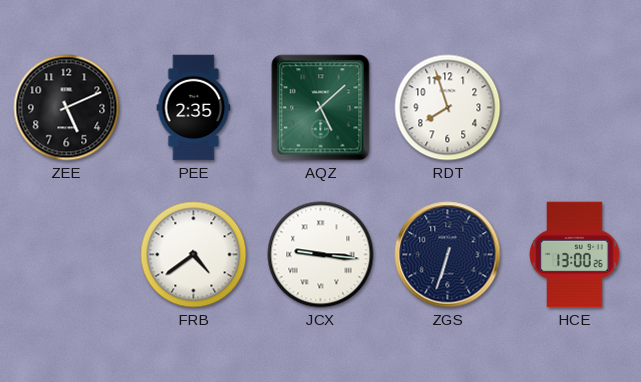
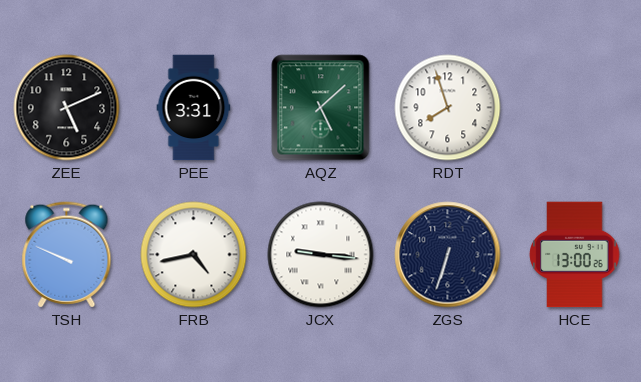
PEE: 2:35 -> 3:31 (194, 108)
TSH: none -> 9:49 (67, 255)
FRB: 4:39 -> 4:43 (194, 255)
